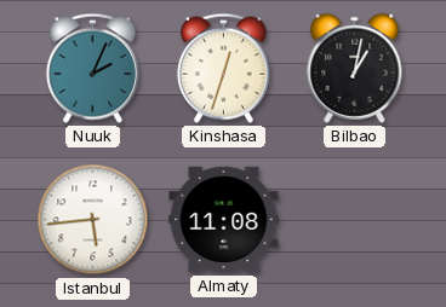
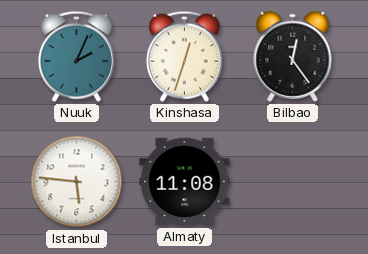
Bilbao: 1:02 -> 12:24 (293, 56)
Istanbul: 5:44 -> 5:46 (77, 182)
